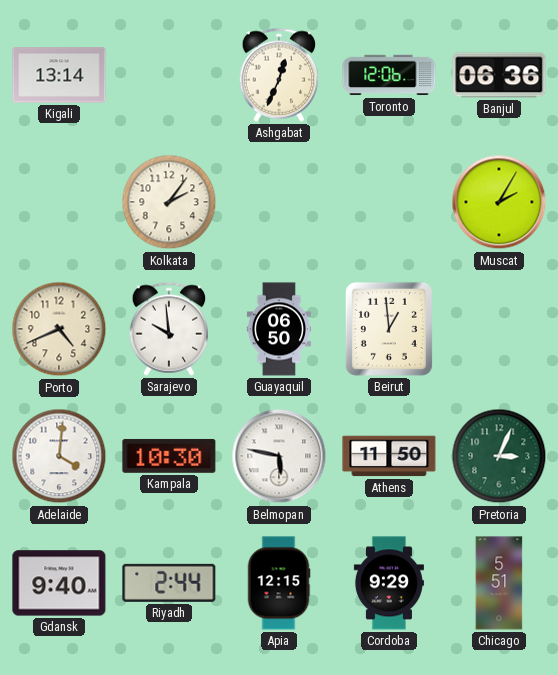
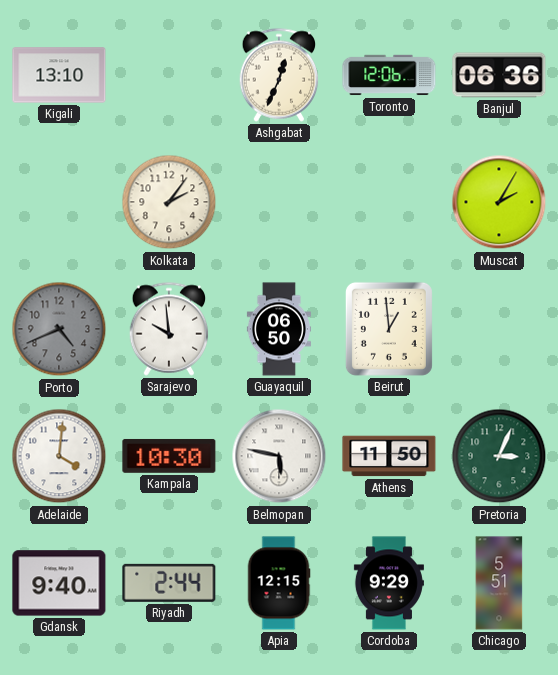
Kigali: 13:14 -> 13:10 (59, 75)
Porto dial: cream -> grey (59, 329)
